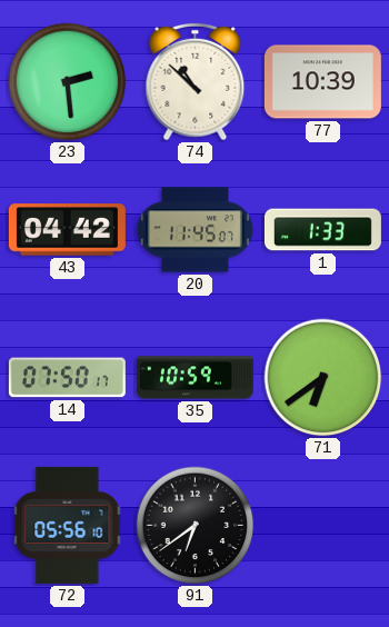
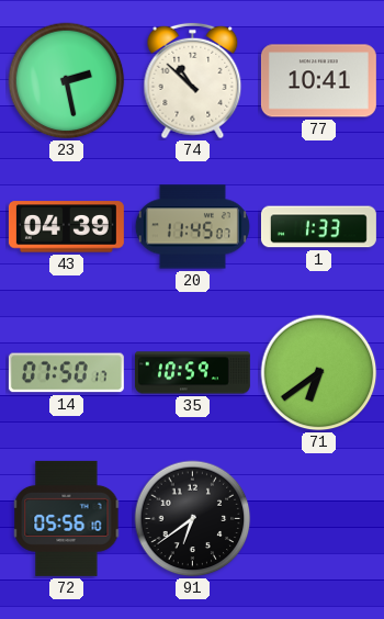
23: 2:29 -> 2:28 (67, 81)
77: 10:39 -> 10:41 (318, 81)
43: 04:42 -> 04:39 (66, 227)
